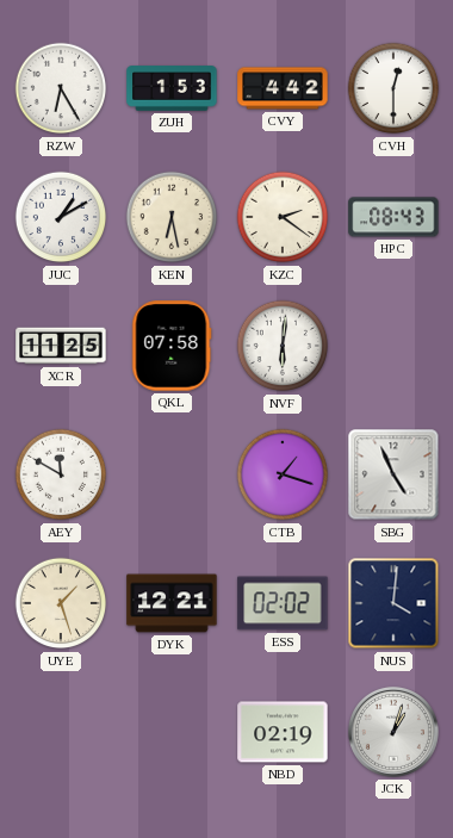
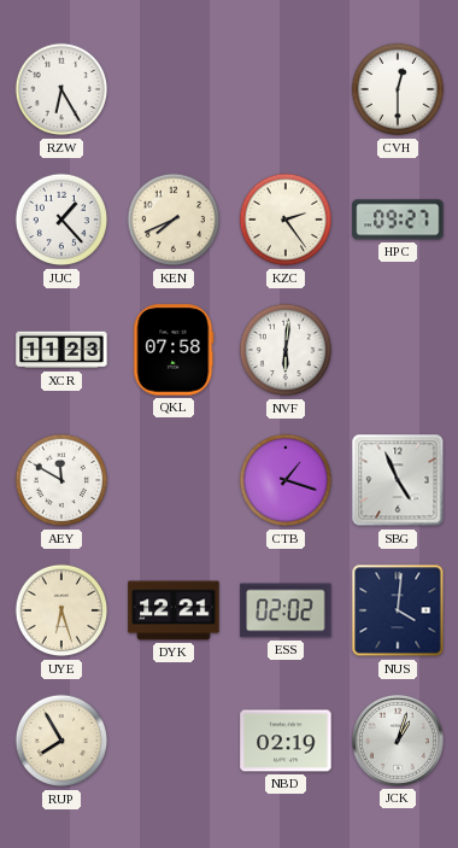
ZUH: 1:53 -> none (172, 88)
CVY: 4:42 -> none (283, 88)
JUC: 1:10 -> 1:23 (61, 220)
KEN: 6:28 -> 7:41 (174, 220)
KZC: 2:21 -> 2:24 (286, 220)
HPC: 08:43 -> 09:27 (398, 220)
XCR: 11:25 -> 11:23 (61, 350)
UYE: 1:27 -> 6:27 (61, 610)
RUP: none -> 7:55 (61, 741)
